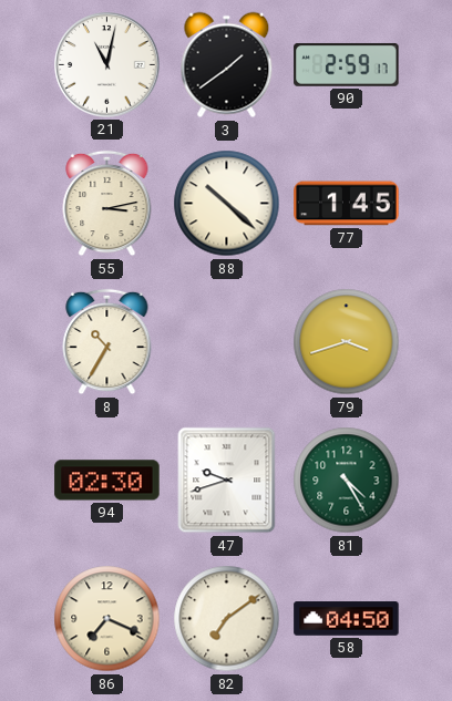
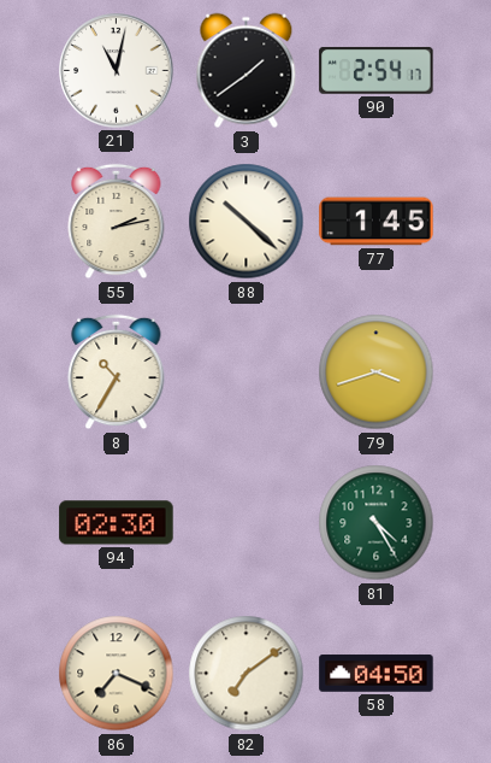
90: 2:59 -> 2:54 (377, 70)
55: 3:13 -> 2:13 (117, 222)
47: 9:42 -> none (227, 481)
